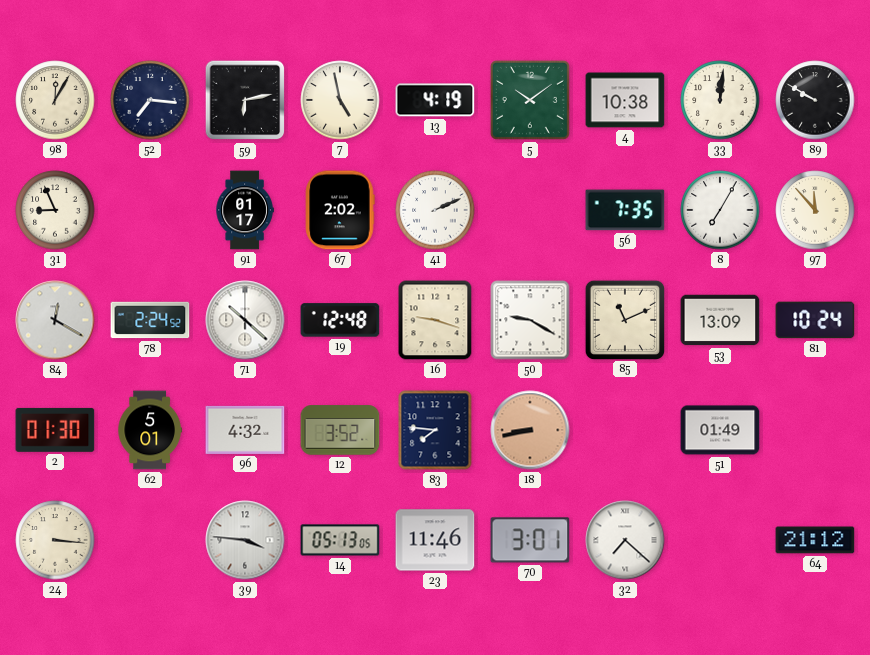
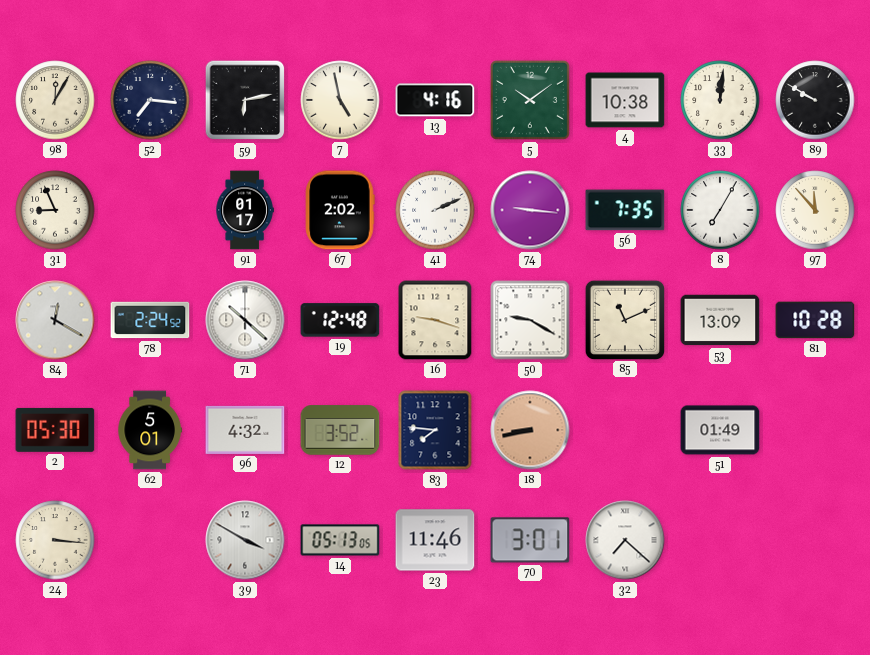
13: 4:19 -> 4:16 (435, 100)
74: none -> 9:16 (530, 210)
81: 10:24 -> 10:28 (815, 320)
2: 01:30 -> 05:30 (55, 430)
39: 3:46 -> 3:50 (245, 540)
64: 21:12 -> none (815, 540)
